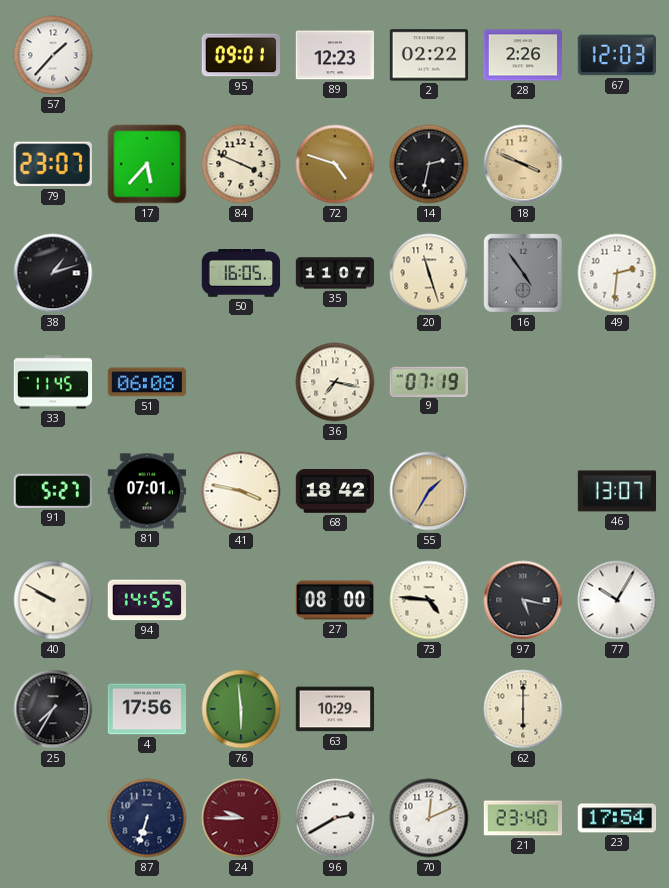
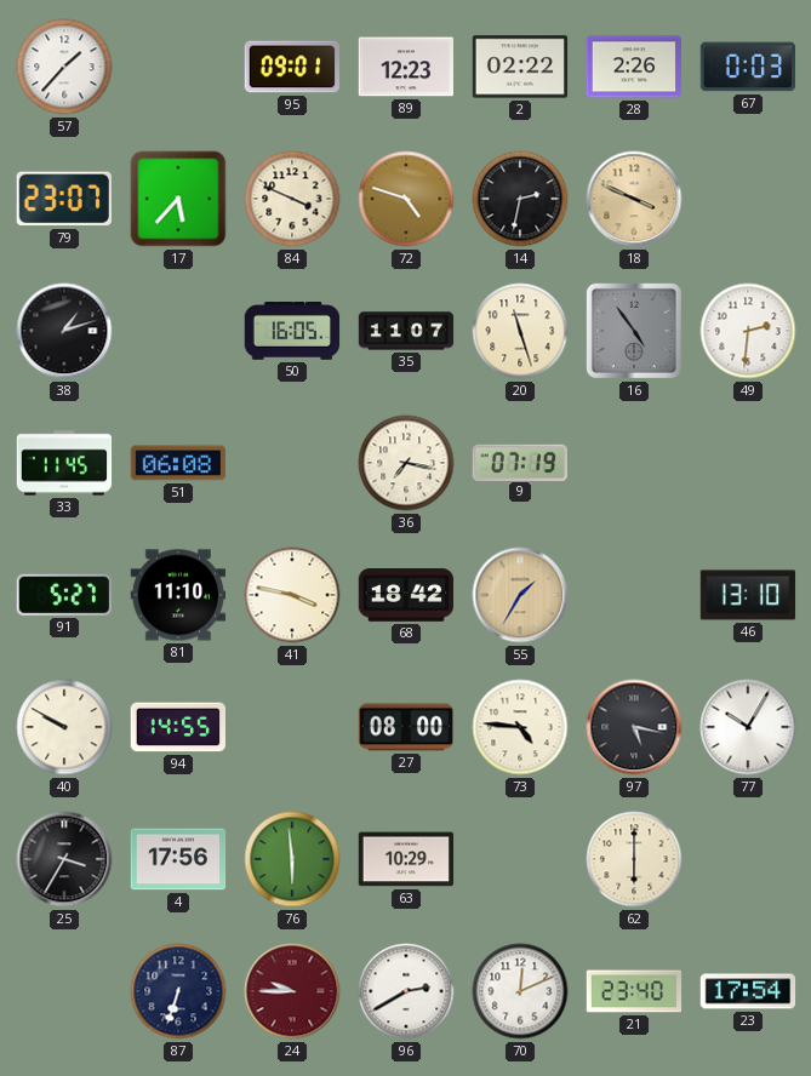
67: 12:03 -> 0:03 (748, 67)
81: 07:01 -> 11:10 (178, 595)
46: 13:07 -> 13:10 (748, 595)
25: 7:35 -> 3:35 (64, 859)
